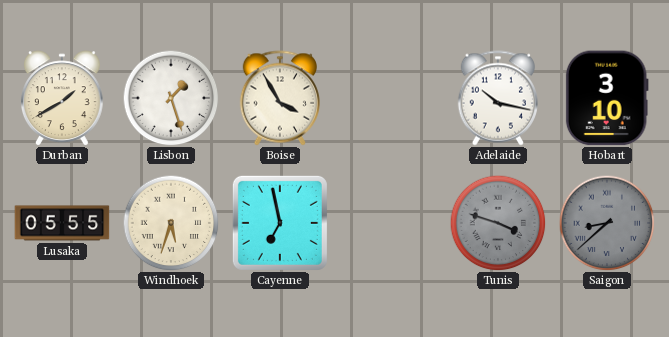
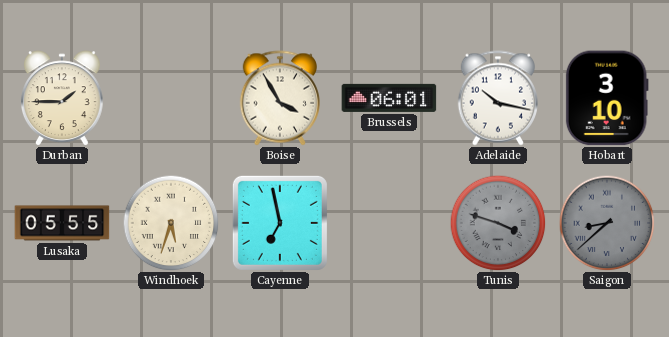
Durban: 1:40 -> 1:45 (62, 98)
Lisbon: 1:27 -> none (171, 98)
Brussels: none -> 06:01 (389, 98)
